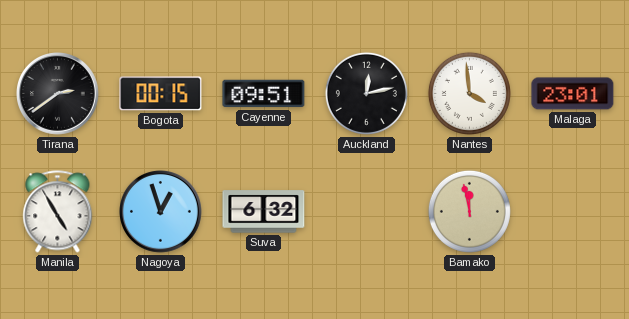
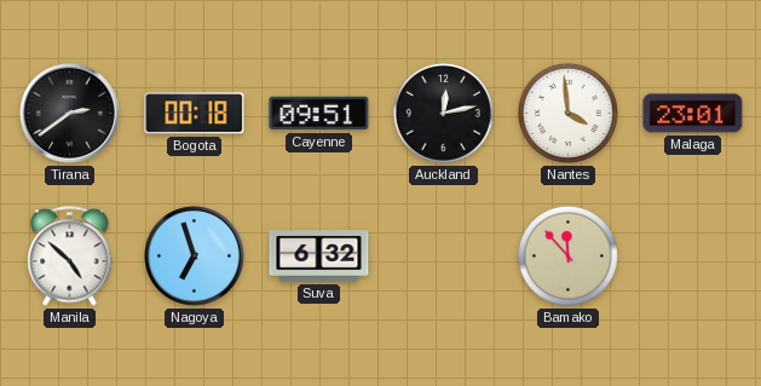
Bogota: 00:15 -> 00:18 (195, 114)
Manila: 4:55 -> 4:52 (70, 257)
Nagoya: 12:57 -> 6:57 (195, 257)
Bamako: 11:58 -> 11:53 (567, 255)
